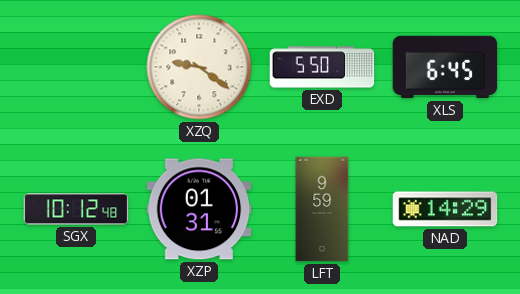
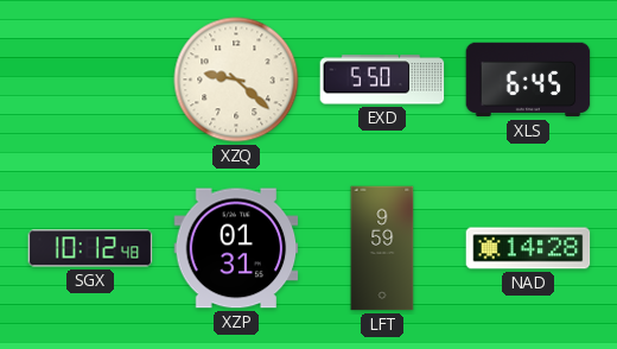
XZQ: 9:21 -> 9:22 (236, 80)
NAD: 14:29 -> 14:28 (528, 248)
